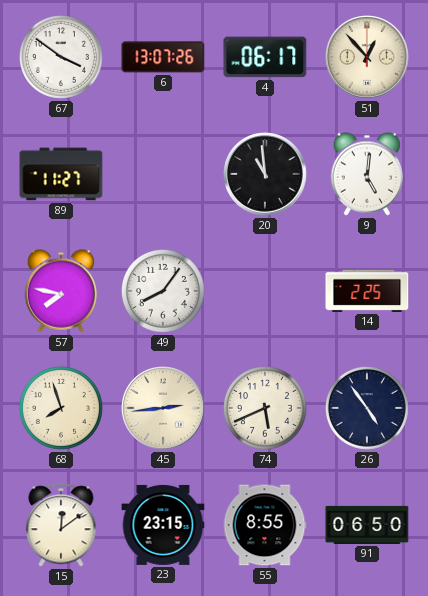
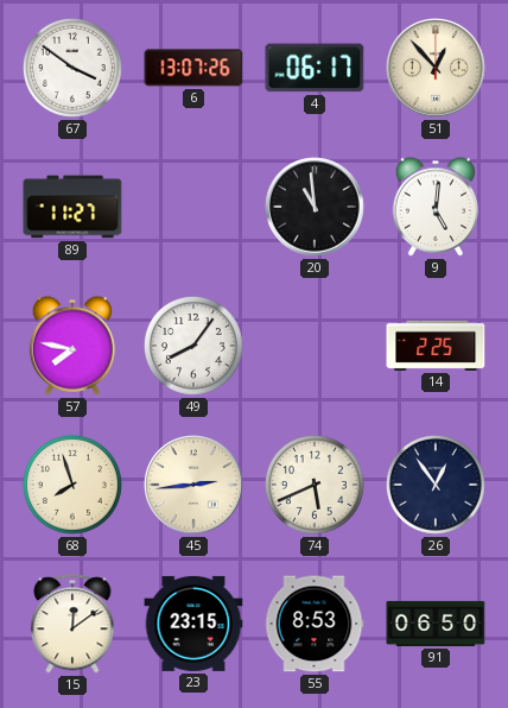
26: 4:54 -> 12:54 (436, 485)
55: 8:55 -> 8:53 (315, 624)
